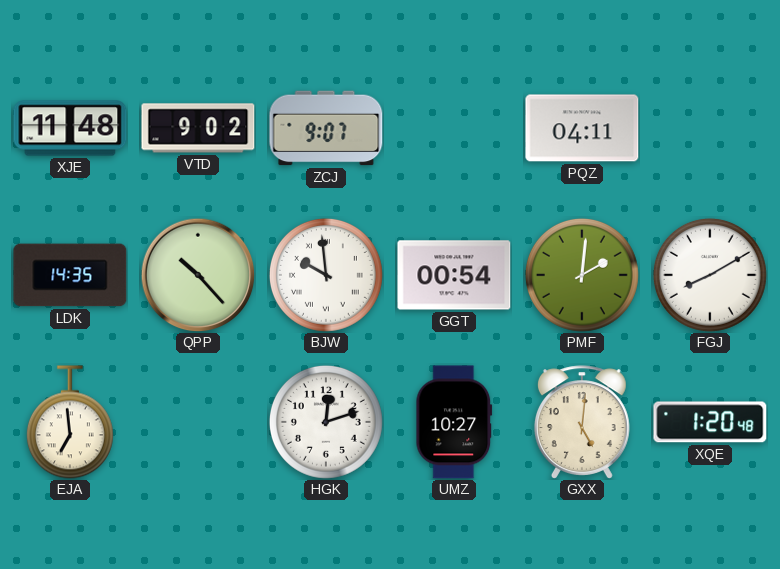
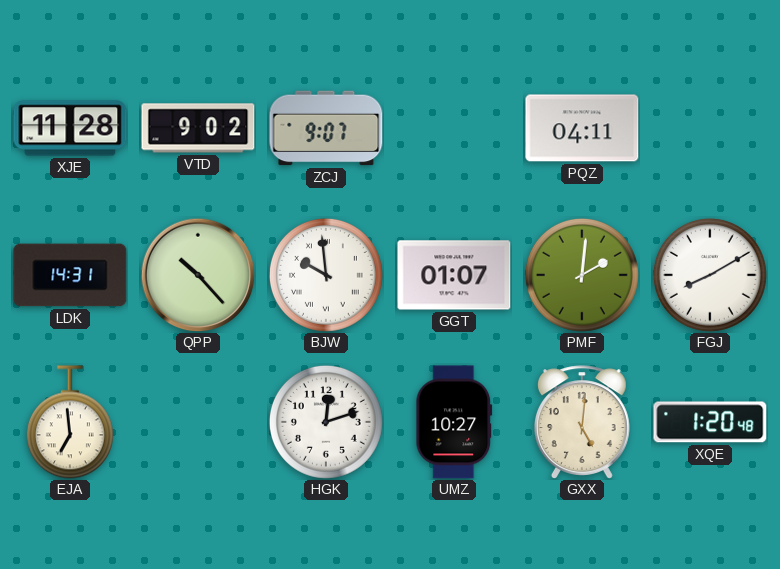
XJE: 11:48 -> 11:28 (70, 128)
LDK: 14:35 -> 14:31 (70, 275)
GGT: 00:54 -> 01:07 (454, 275)
